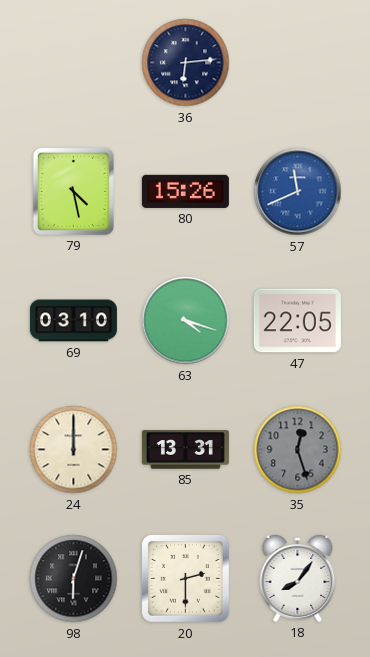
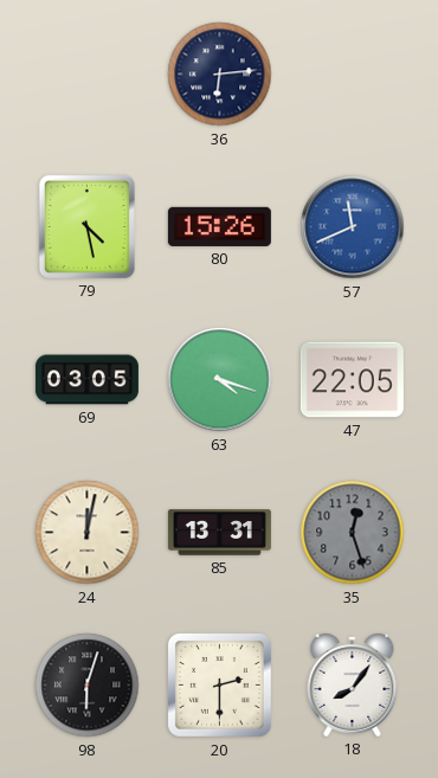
69: 03:10 -> 03:05 (86, 380)
24: 12:00 -> 12:02 (88, 533)
